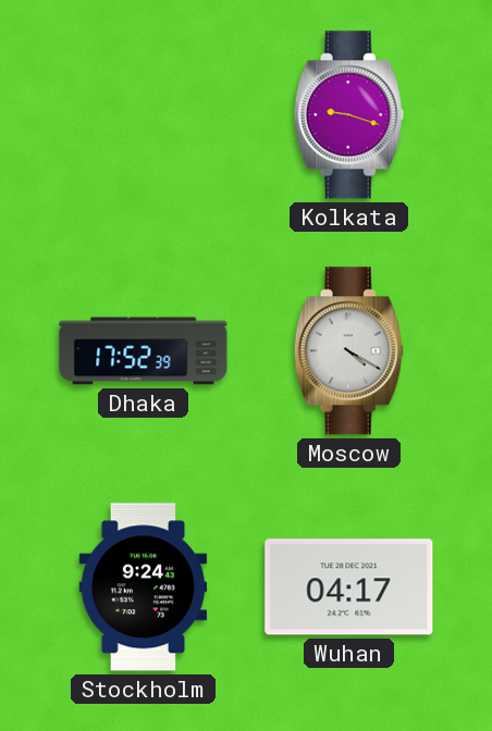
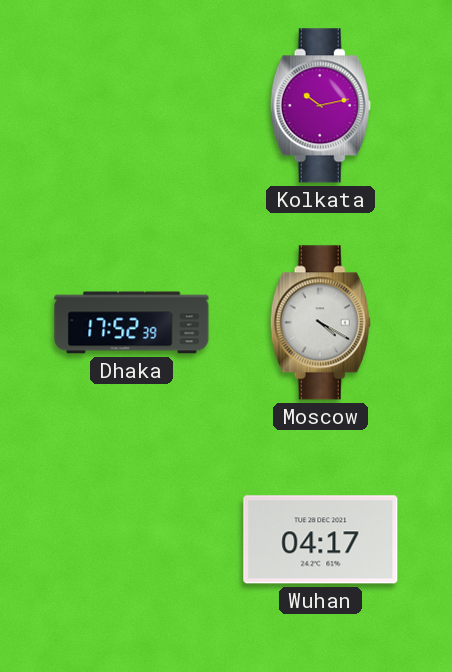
Kolkata: 9:18 -> 10:13 (320, 106)
Stockholm: 9:24 -> none (144, 587)
